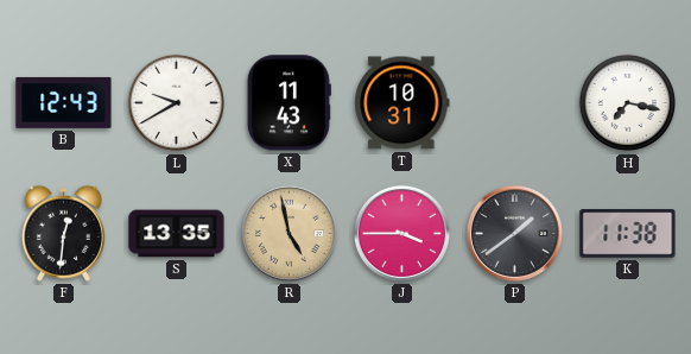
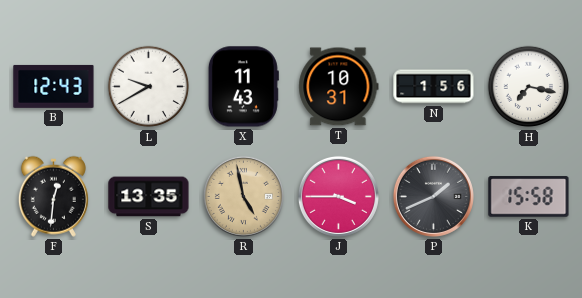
N: none -> 1:56 (434, 87)
P: 1:39 -> 1:41 (433, 196)
K: 11:38 -> 15:58 (529, 197)
